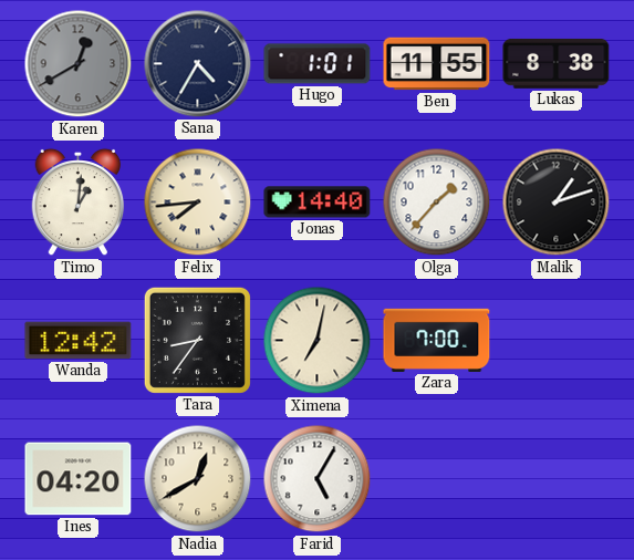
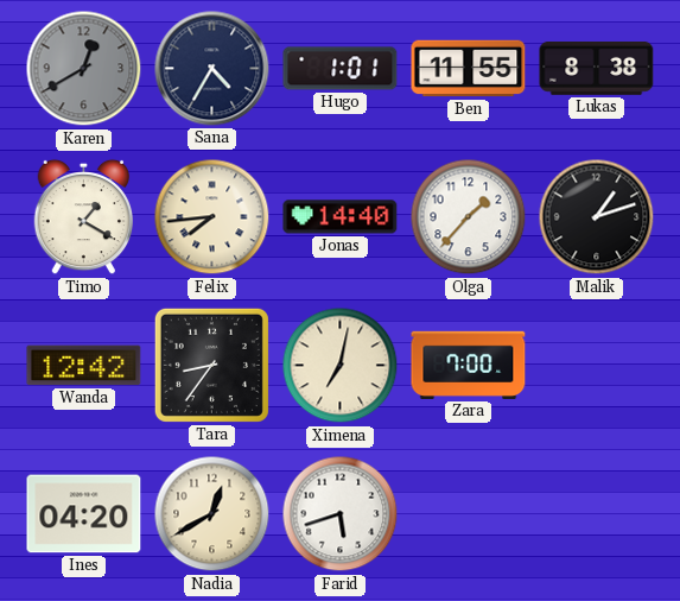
Timo: 1:01 -> 1:20 (84, 217)
Farid: 5:05 -> 5:42 (341, 514)
